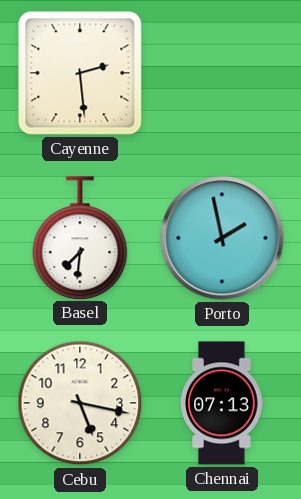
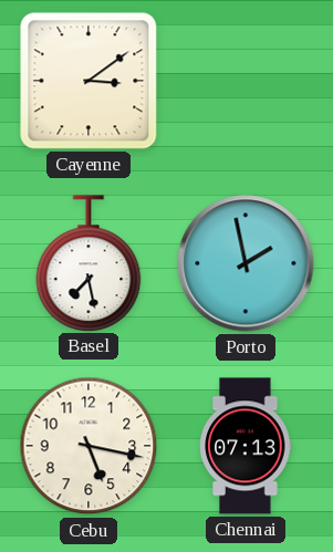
Cayenne: 2:29 -> 3:09 (89, 81)
Basel: 7:31 -> 7:28 (89, 263)
